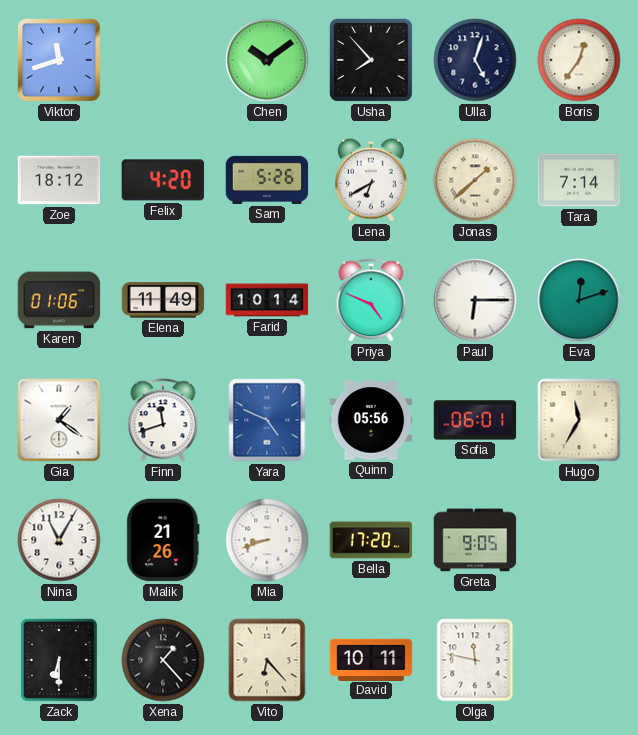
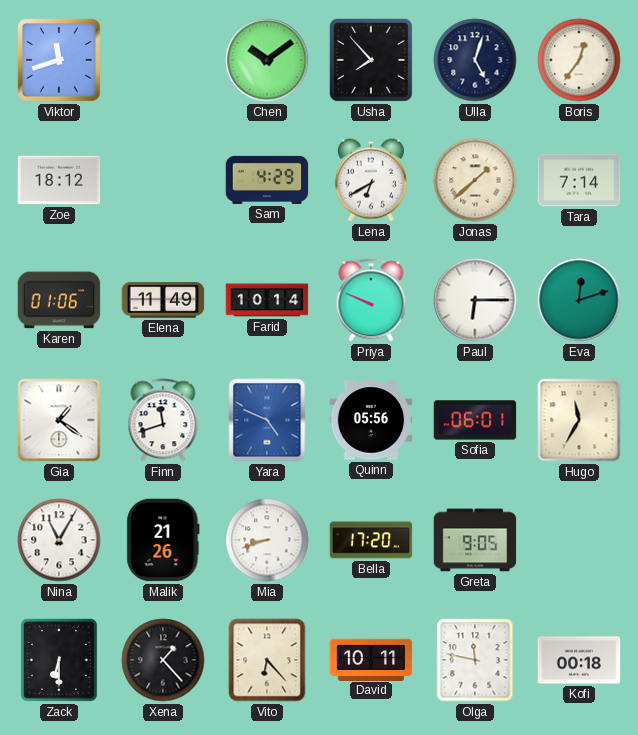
Felix: 4:20 -> none (163, 180)
Sam: 5:26 -> 4:29 (267, 180)
Priya: 4:49 -> 9:49 (371, 300)
Kofi: none -> 00:18 (579, 660)
